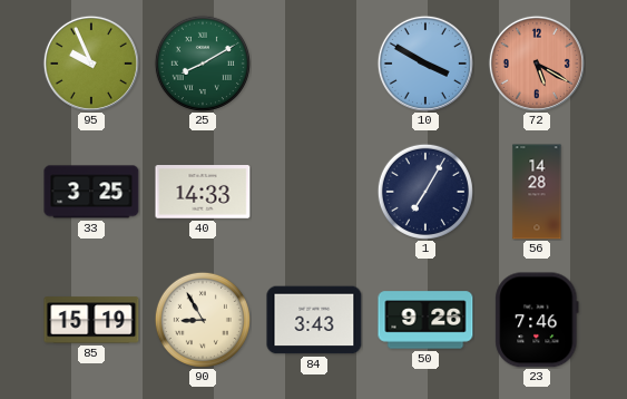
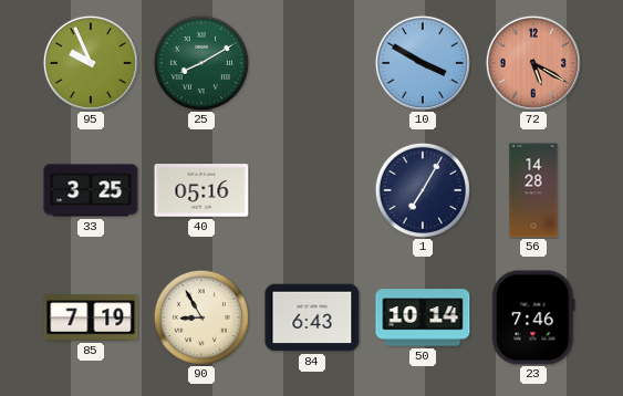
40: 14:33 -> 05:16 (201, 190)
85: 15:19 -> 7:19 (91, 317)
84: 3:43 -> 6:43 (312, 317)
50: 9:26 -> 10:14 (423, 317)
